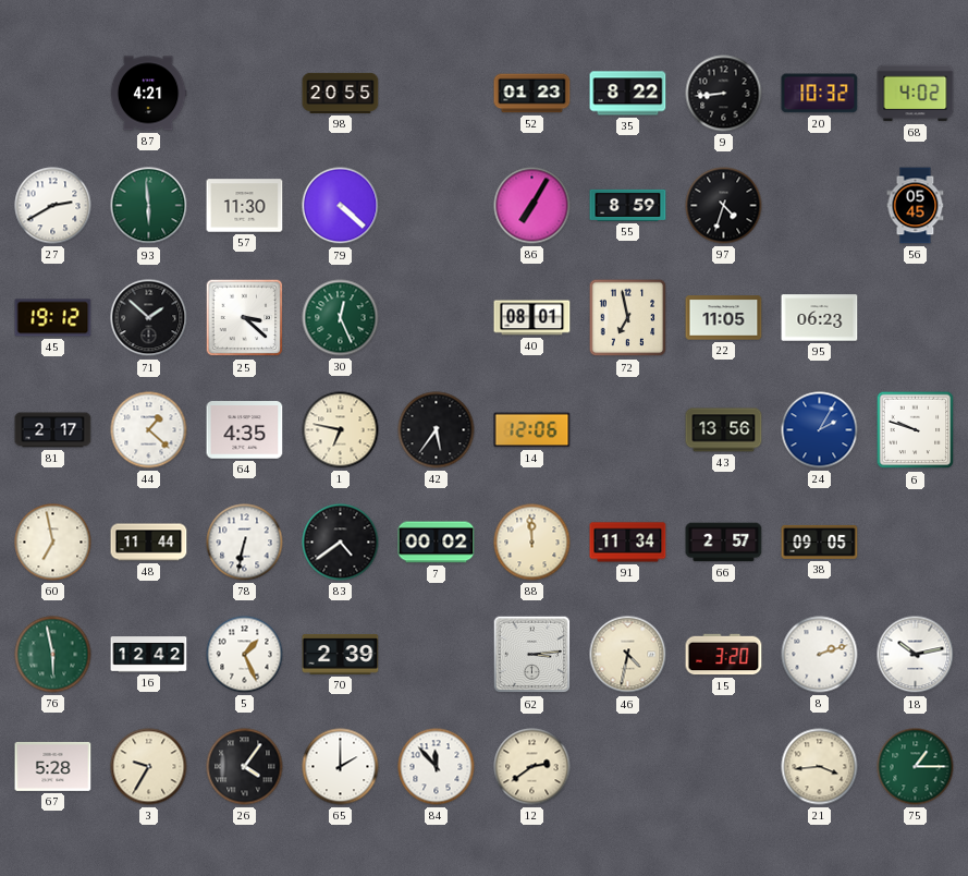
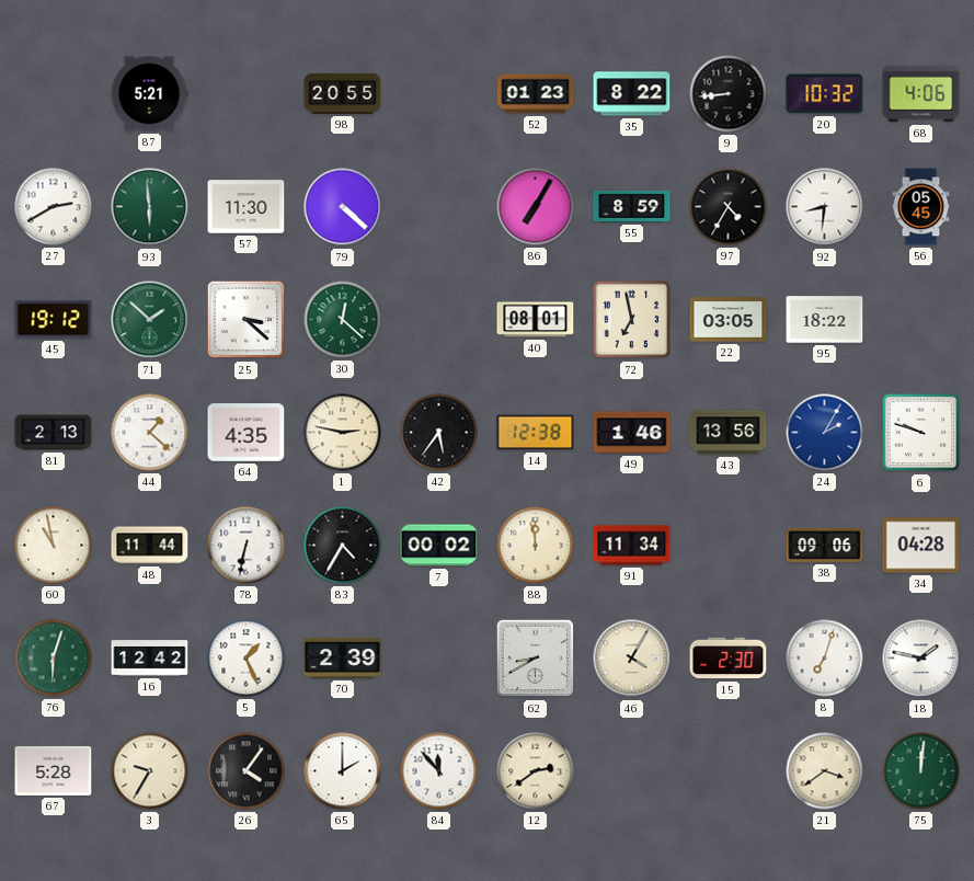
87: 4:21 -> 5:21 (149, 94)
68: 4:02 -> 4:06 (921, 94)
97: 4:33 -> 4:35 (729, 207)
92: none -> 8:31 (825, 207)
71 dial: black -> green (150, 320)
30: 12:26 -> 12:22 (343, 320)
22: 11:05 -> 03:05 (729, 320)
95: 06:23 -> 18:22 (825, 320)
81: 2:17 -> 2:13 (54, 433)
1: 6:47 -> 2:47 (343, 433)
14: 12:06 -> 12:38 (536, 433)
49: none -> 1:46 (632, 433)
60: 6:58 -> 10:58 (54, 546)
83: 4:39 -> 4:35 (343, 546)
66: 2:57 -> none (724, 543)
38: 09:05 -> 09:06 (825, 545)
34: none -> 04:28 (921, 546)
76: 5:58 -> 6:03 (54, 659)
62: 3:14 -> 8:40 (536, 659)
46: 4:32 -> 4:05 (632, 659)
15: 3:20 -> 2:30 (729, 659)
8: 2:12 -> 7:03 (825, 659)
18: 10:13 -> 1:47 (921, 659)
21: 3:44 -> 3:39 (825, 771)
75: 1:15 -> 12:01 (921, 771)
